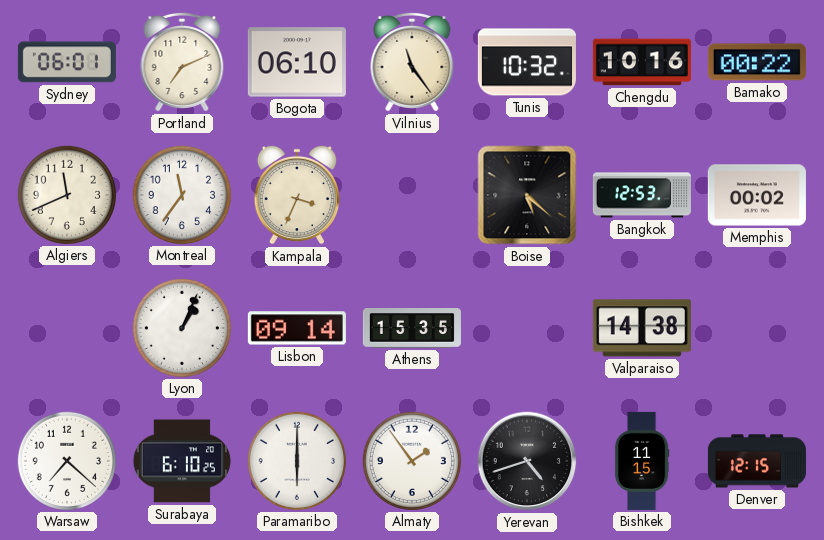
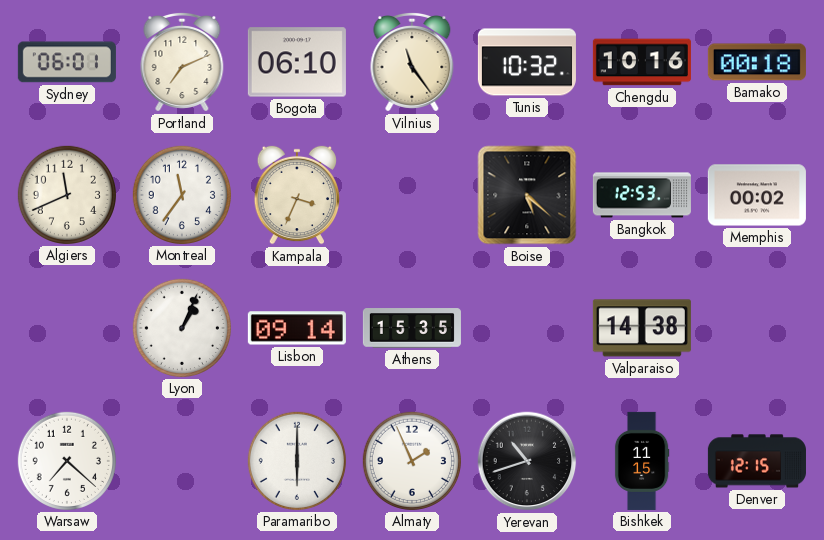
Bamako: 00:22 -> 00:18 (757, 62)
Surabaya: 6:10 -> none (182, 461)
Almaty: 1:54 -> 1:56 (412, 461)
Yerevan: 4:42 -> 10:42 (527, 461)
